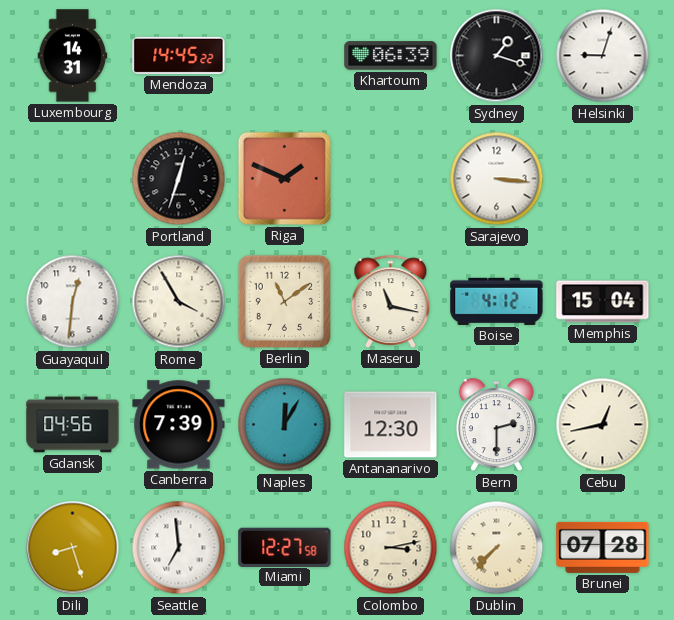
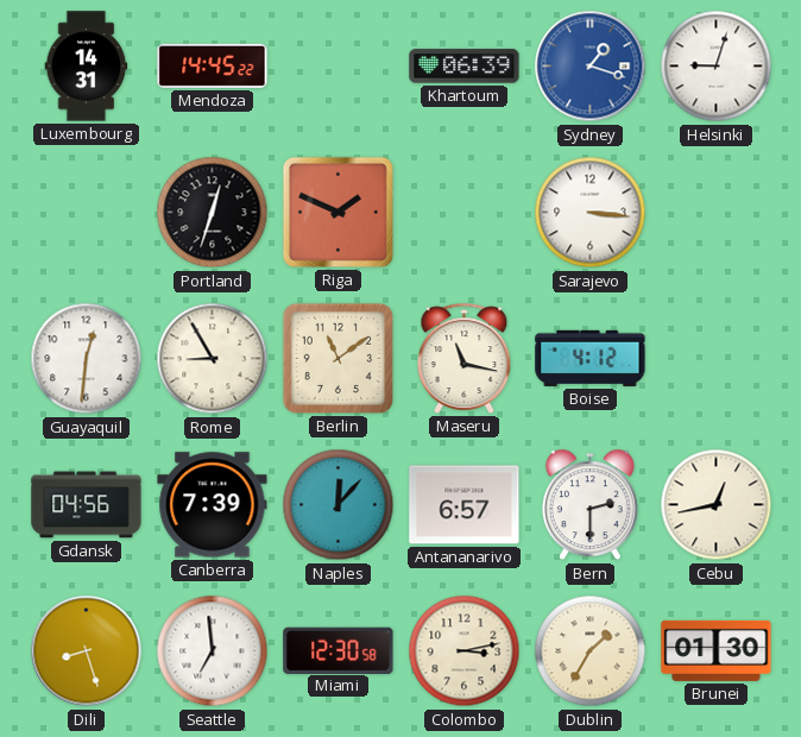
Sydney dial: black -> blue (591, 67)
Rome: 3:55 -> 8:55 (213, 359)
Memphis: 15:04 -> none (603, 302)
Naples: 12:05 -> 12:07 (339, 505)
Antananarivo: 12:30 -> 6:57 (465, 505)
Miami: 12:27 -> 12:30 (339, 650)
Dublin: 7:37 -> 1:35 (591, 651)
Brunei: 07:28 -> 01:30 (717, 650)
